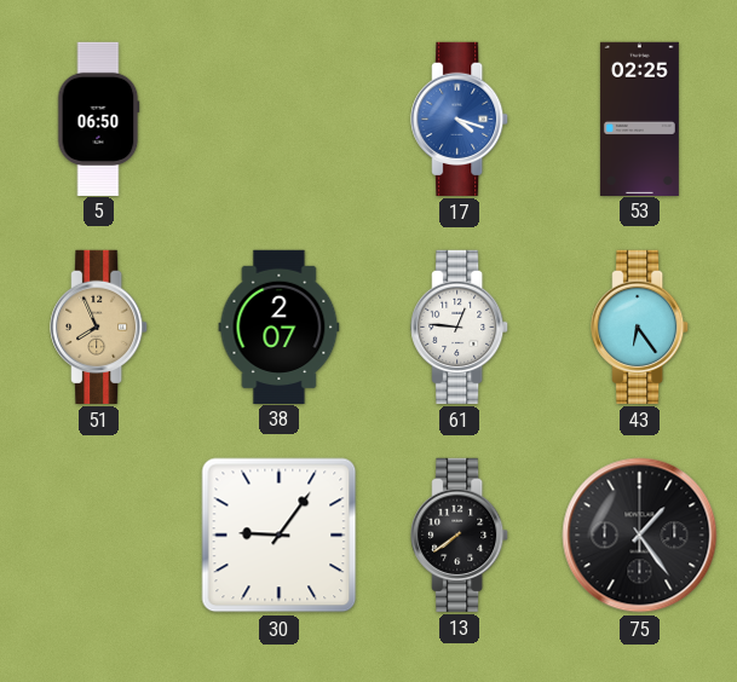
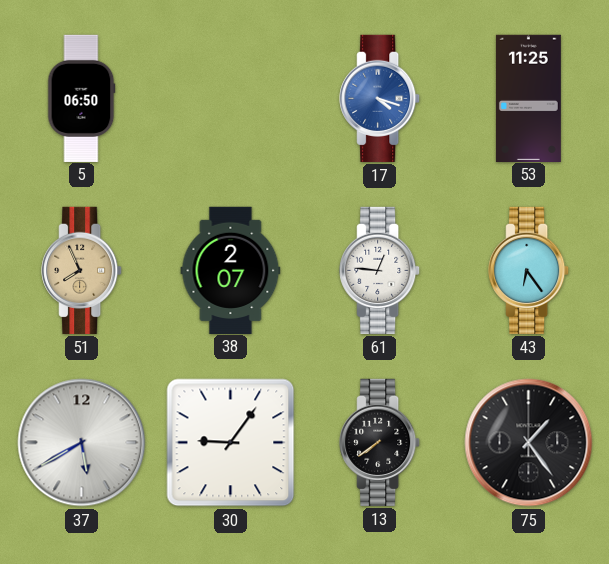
53: 02:25 -> 11:25 (528, 98)
37: none -> 5:40 (82, 443)
